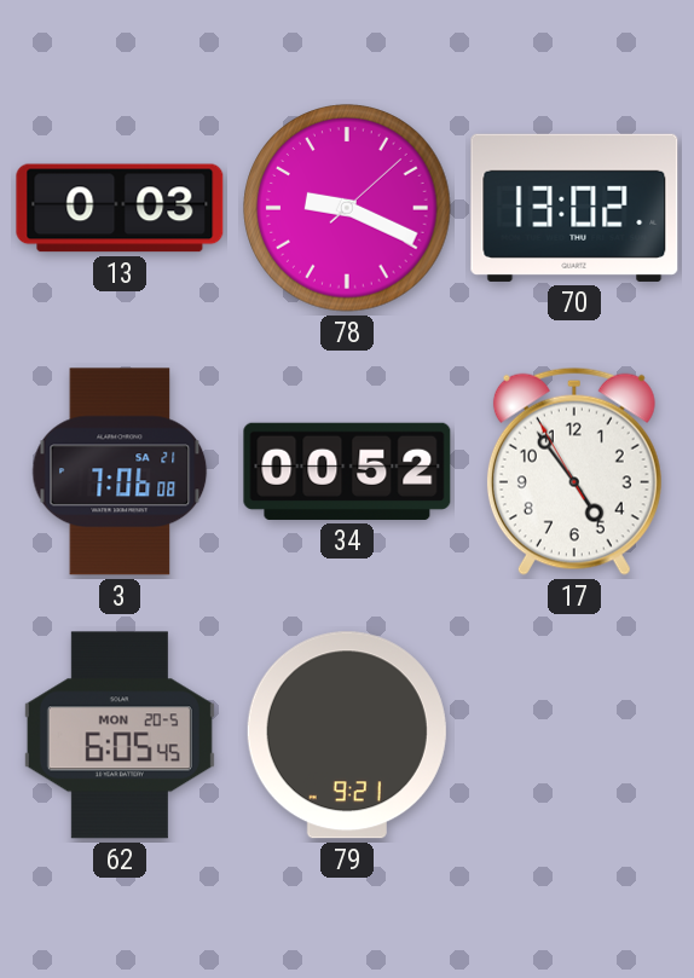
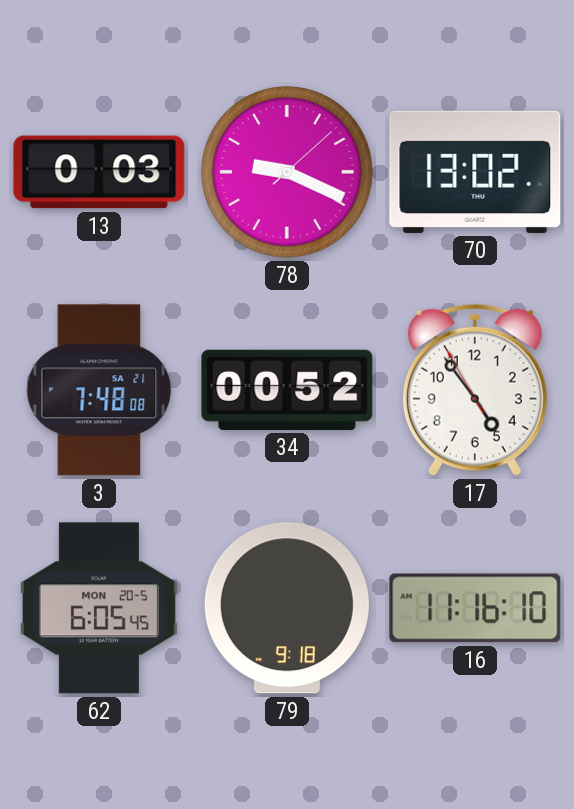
3: 7:06 -> 7:48 (99, 390)
79: 9:21 -> 9:18 (287, 608)
16: none -> 11:16 (475, 608)
